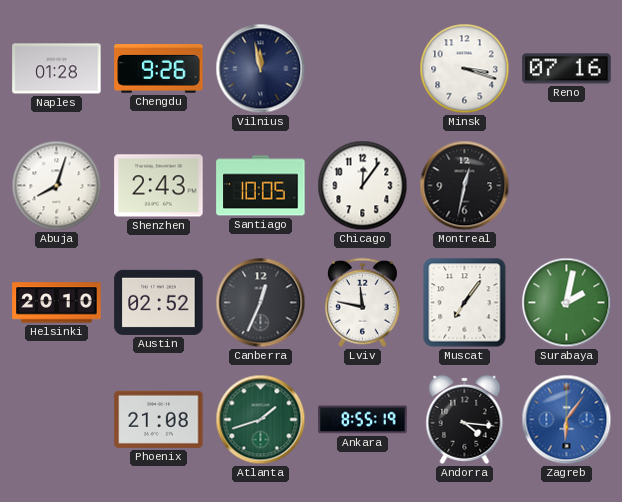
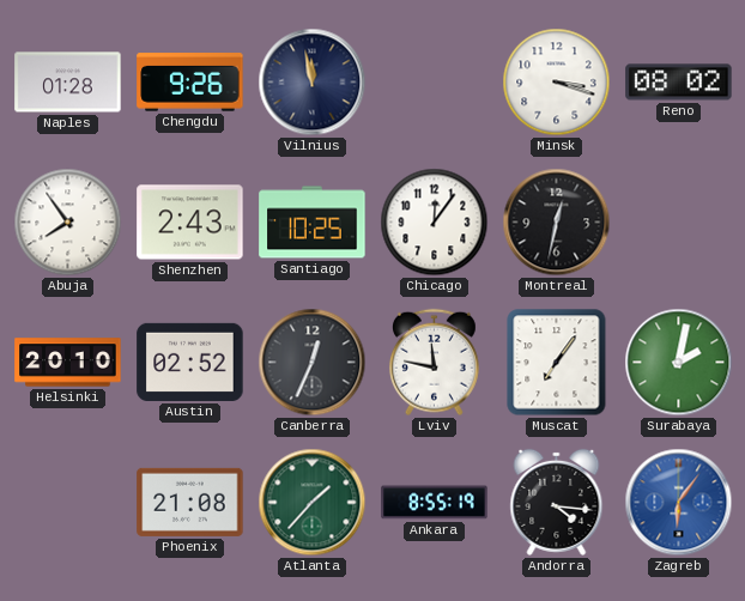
Reno: 07:16 -> 08:02 (679, 83)
Abuja: 8:03 -> 7:54 (68, 223)
Santiago: 10:05 -> 10:25 (313, 223)
Atlanta: 1:42 -> 1:37 (313, 503)
